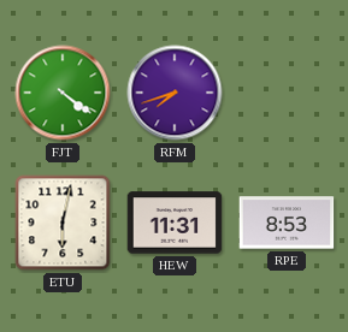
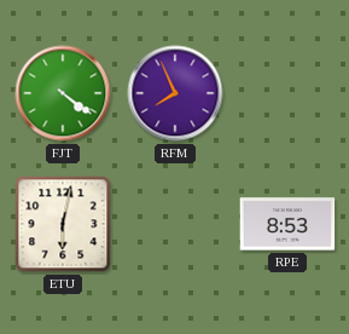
RFM: 7:42 -> 7:56 (175, 93)
HEW: 11:31 -> none (175, 223)
